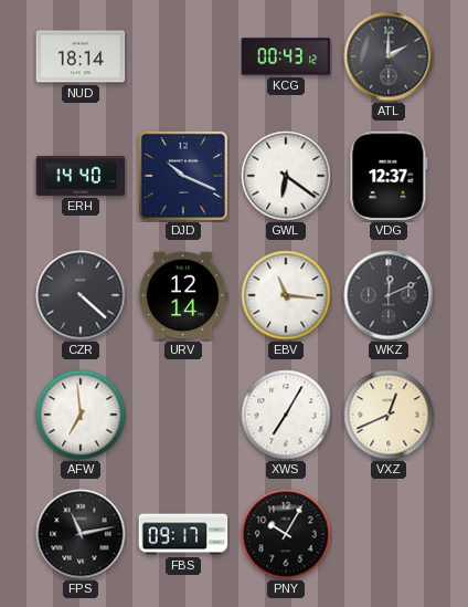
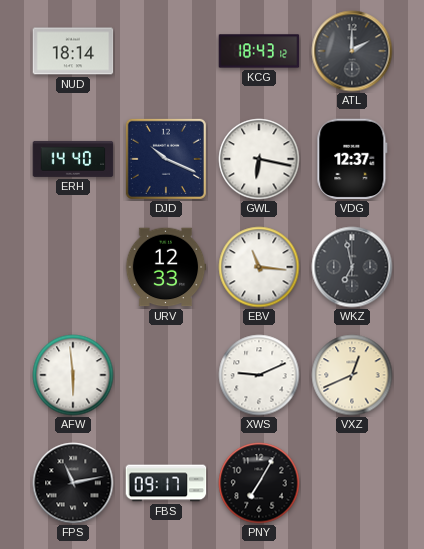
KCG: 00:43 -> 18:43 (259, 51)
GWL: 6:21 -> 6:17 (259, 159)
CZR: 4:22 -> none (81, 295)
URV: 12:14 -> 12:33 (166, 267)
WKZ: 12:11 -> 6:58 (352, 267)
AFW: 6:59 -> 5:59 (73, 375)
XWS: 7:05 -> 9:11 (259, 375)
PNY: 10:05 -> 7:05 (259, 483)
